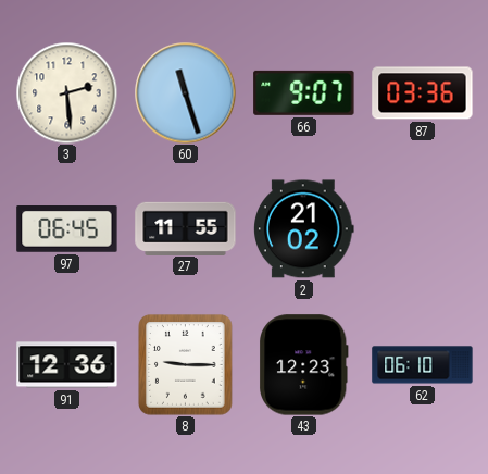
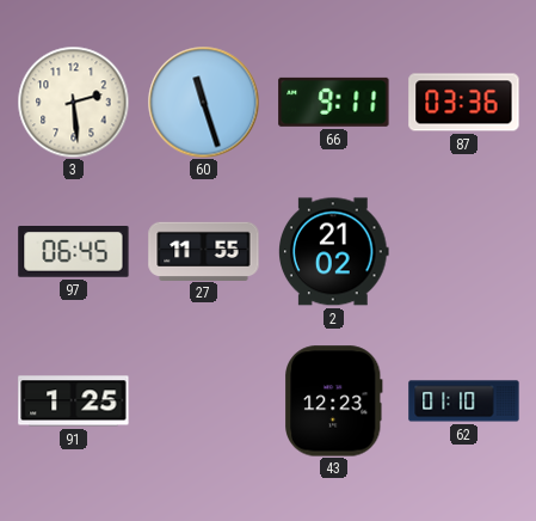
66: 9:07 -> 9:11 (334, 102)
91: 12:36 -> 1:25 (74, 402)
8: 9:15 -> none (186, 365)
62: 06:10 -> 01:10 (464, 402)
